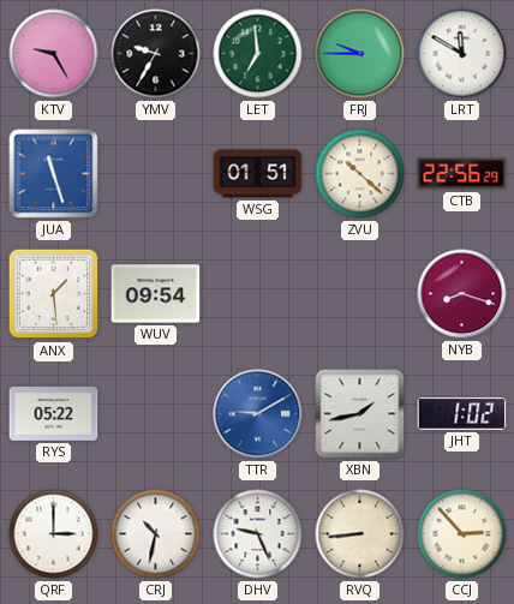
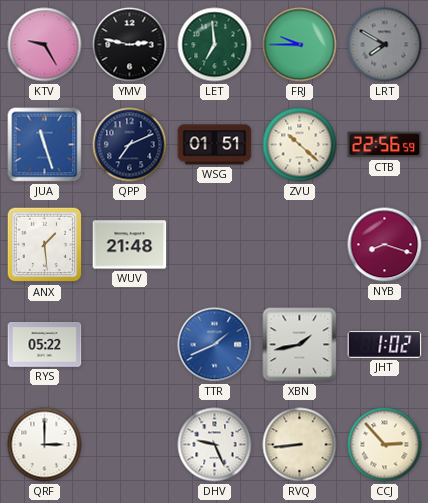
YMV: 9:35 -> 2:47 (130, 45)
LRT: 11:50 -> 7:50 (385, 45)
LRT dial: white -> grey (385, 45)
QPP: none -> 7:11 (130, 145)
CTB: 22:56:29 -> 22:56:59 (385, 145)
WUV: 09:54 -> 21:48 (130, 245)
TTR: 9:10 -> 1:41 (215, 345)
CRJ: 10:32 -> none (156, 534)
